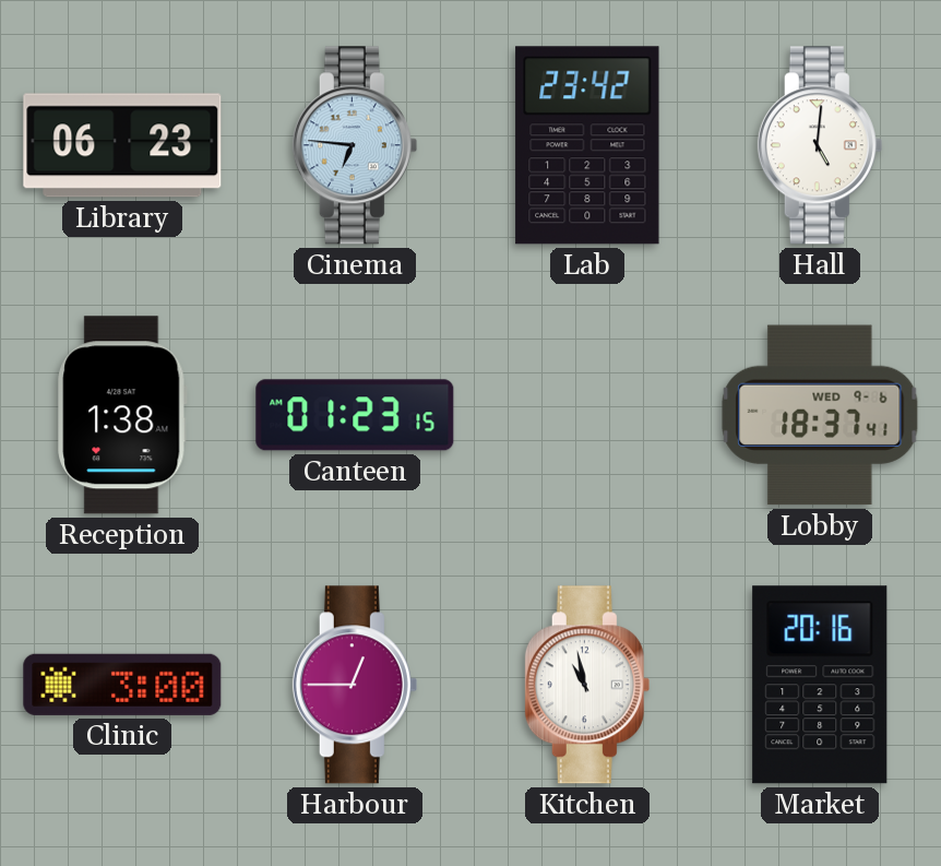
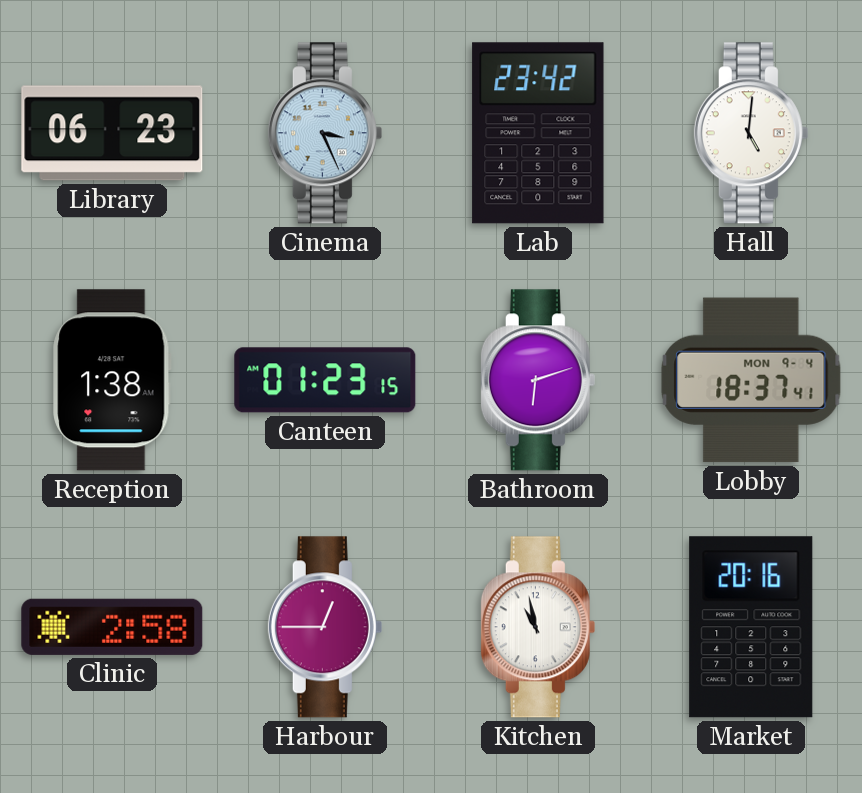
Cinema: 6:46 -> 3:26 (325, 133)
Bathroom: none -> 6:12 (538, 380)
Lobby date: WED 9-6 -> MON 9-4 (751, 380)
Clinic: 3:00 -> 2:58 (112, 627)
